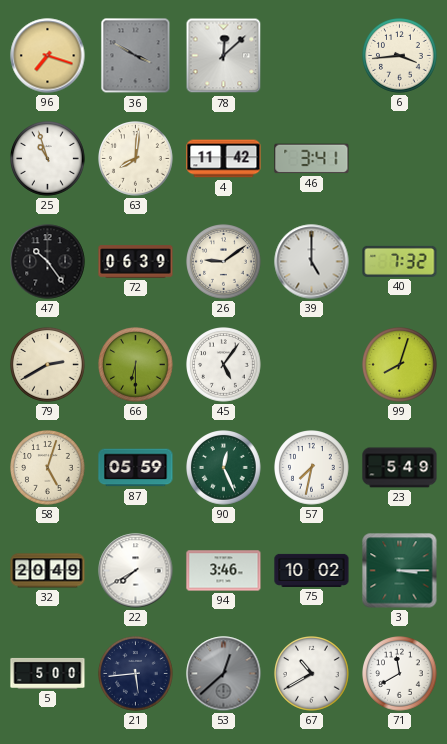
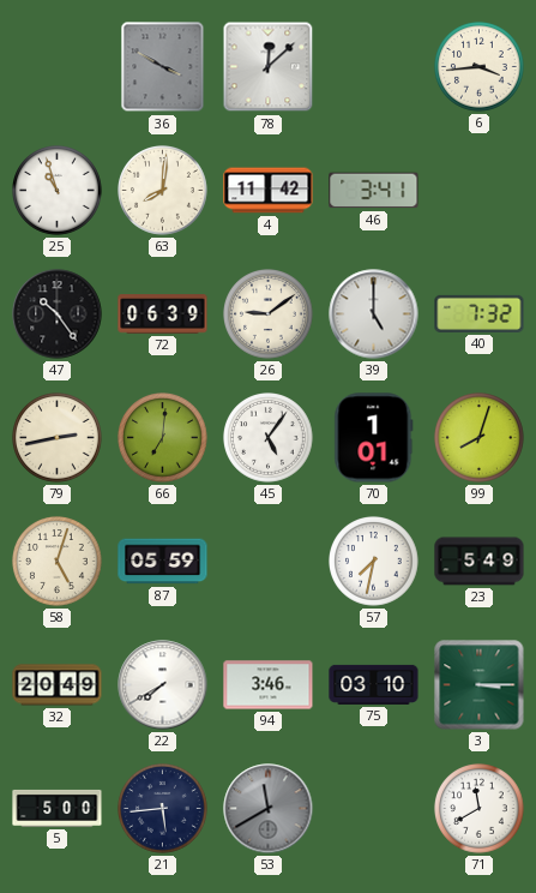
96: 7:18 -> none (48, 56)
79: 2:40 -> 2:43 (58, 438)
66: 6:30 -> 7:01 (163, 438)
70: none -> 1:01 (374, 438)
90: 12:26 -> none (224, 468)
75: 10:02 -> 03:10 (374, 684)
53: 12:38 -> 11:40 (269, 809)
67: 10:40 -> none (312, 674)
